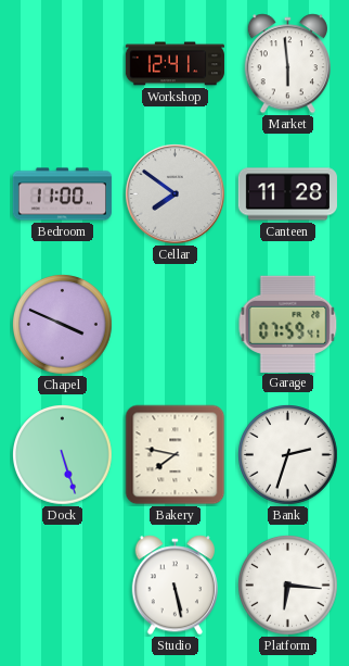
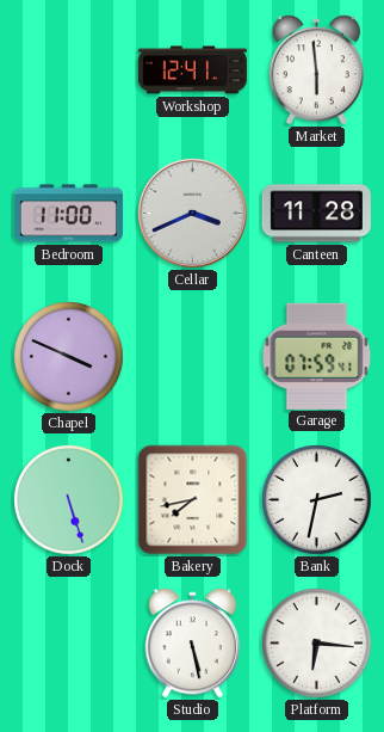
Cellar: 7:51 -> 3:41 (193, 214)
Bakery: 7:47 -> 7:43 (193, 500)
Bank: 2:33 -> 2:32 (317, 500)
